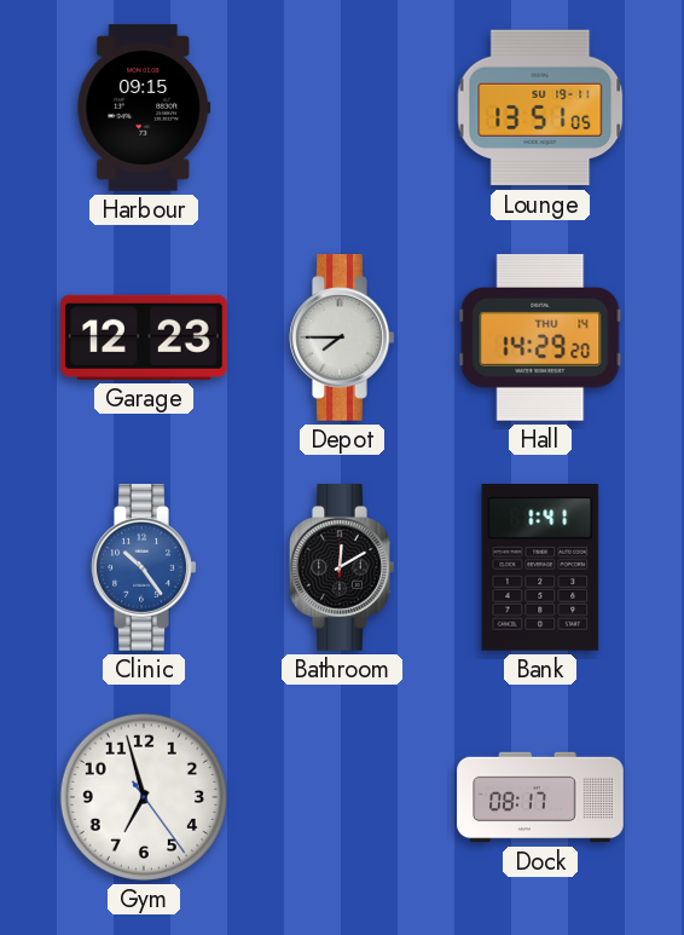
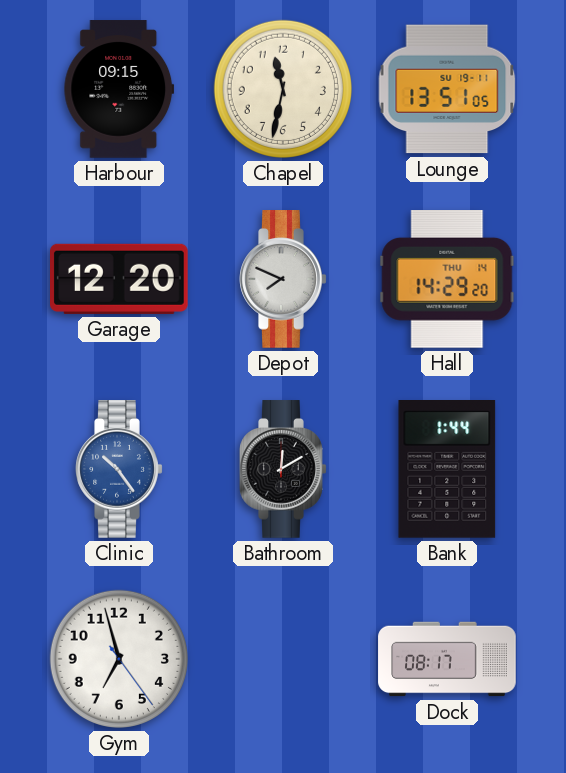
Chapel: none -> 11:32 (283, 89)
Garage: 12:23 -> 12:20 (120, 279)
Depot: 7:45 -> 7:49 (283, 279)
Bank: 1:41 -> 1:44 (447, 470)
